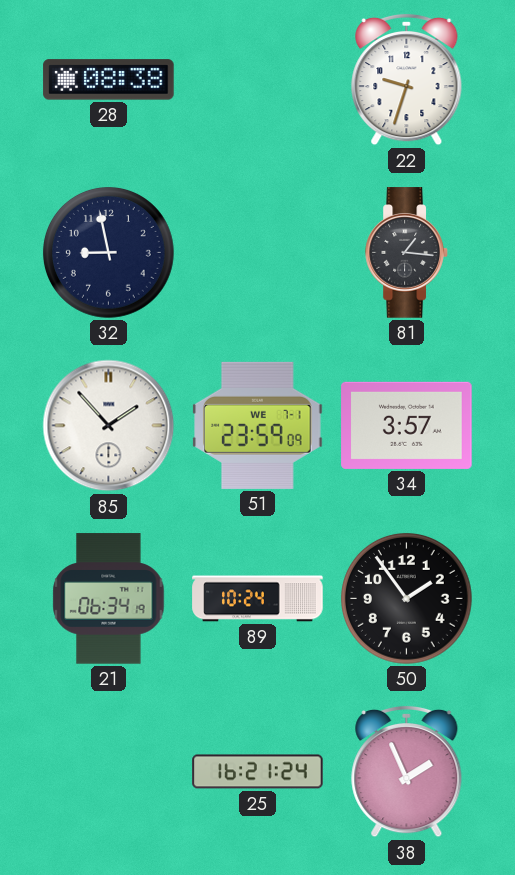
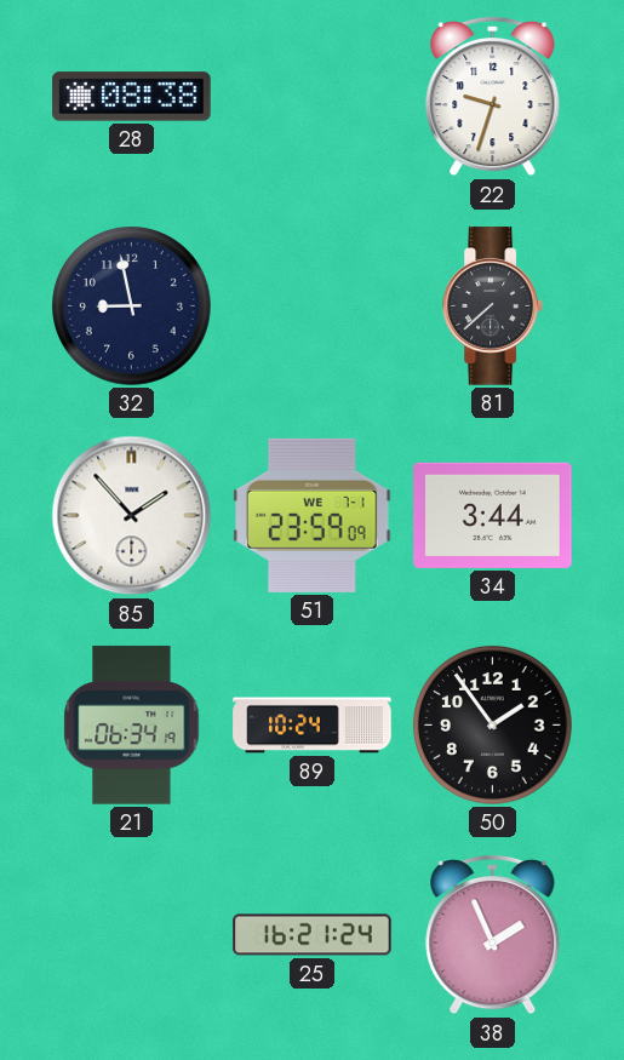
81: 1:16 -> 7:38 (493, 306)
34: 3:57 -> 3:44 (493, 515)
